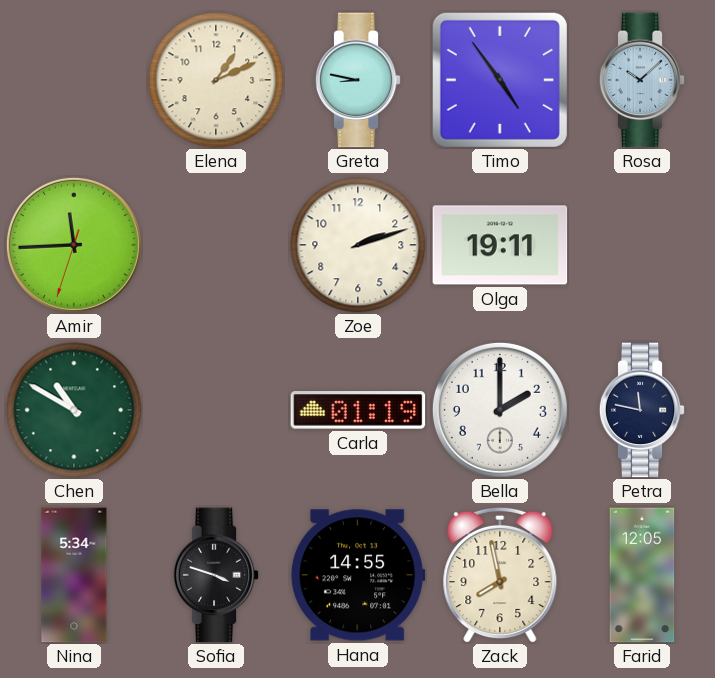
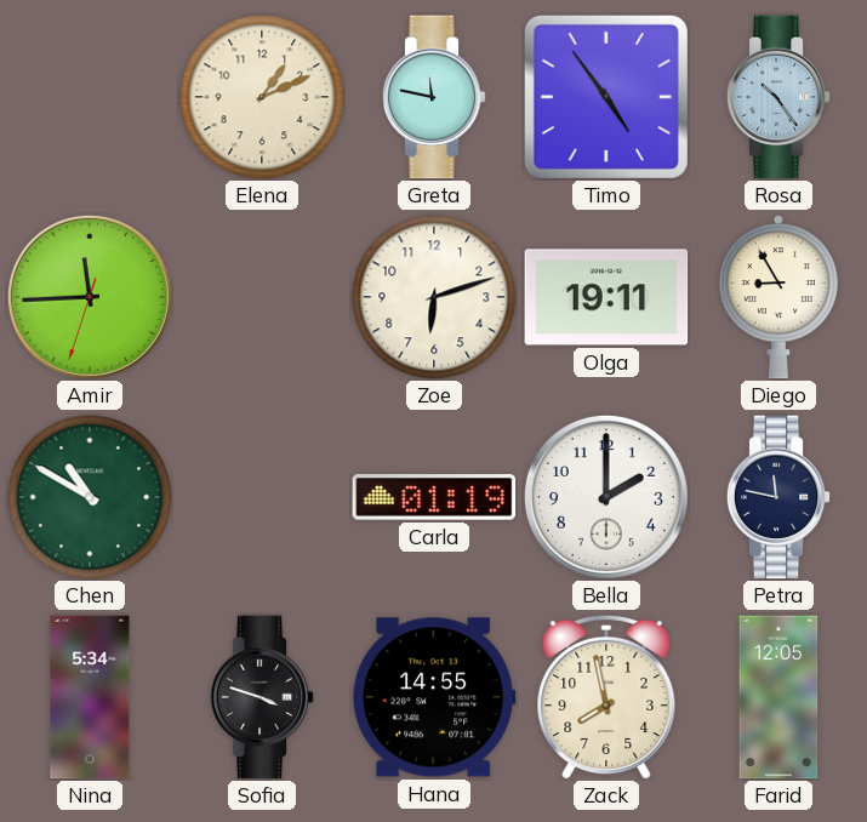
Greta: 8:47 -> 11:47 (434, 97)
Rosa: 10:08 -> 10:24 (778, 97)
Zoe: 2:12 -> 6:12 (434, 297)
Diego: none -> 8:55 (778, 297)
